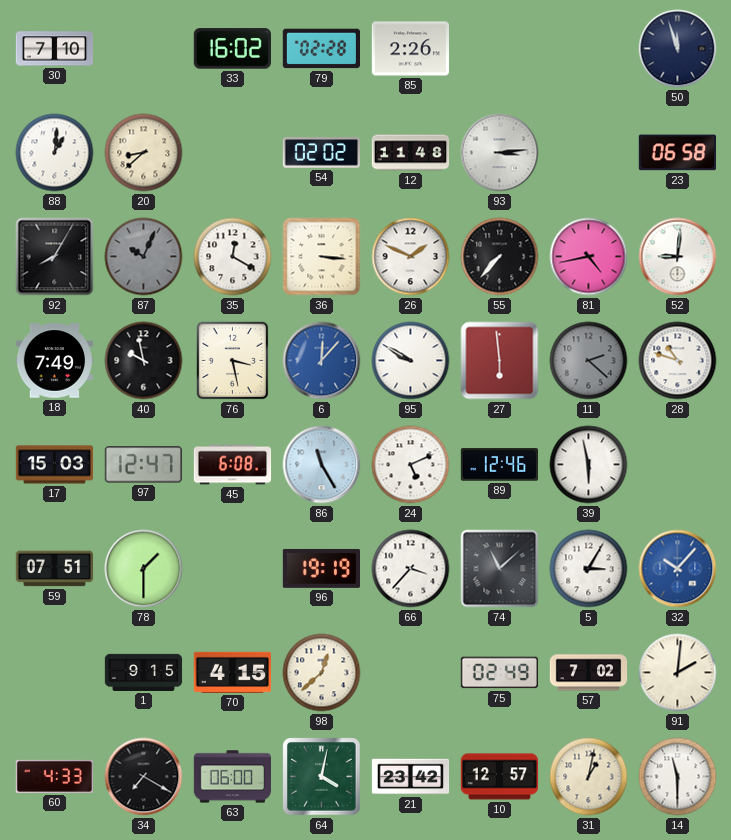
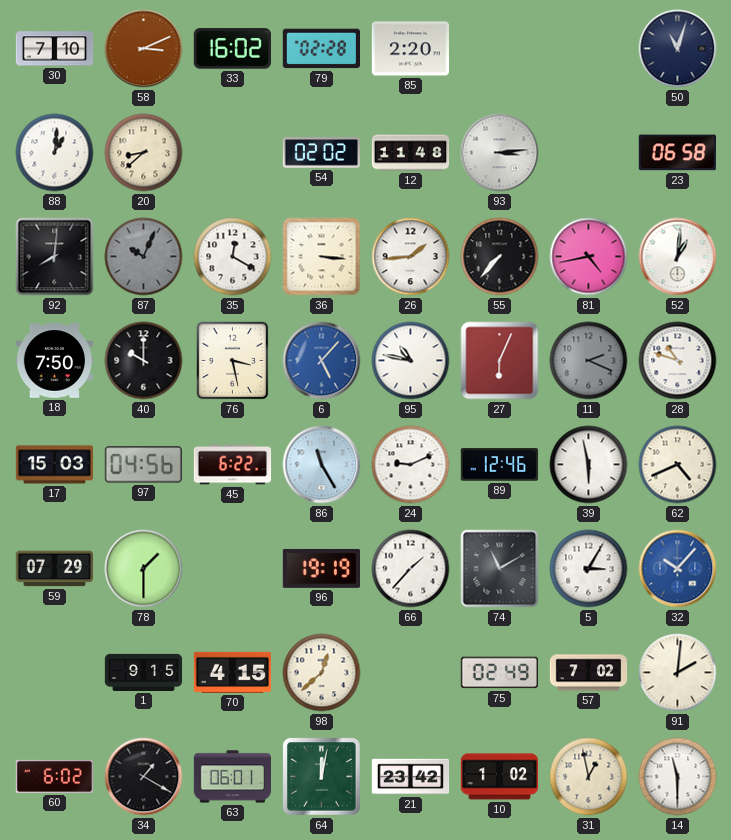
58: none -> 3:11 (144, 49)
85: 2:26 -> 2:20 (410, 49)
50: 11:57 -> 11:03 (678, 49)
92: 8:05 -> 8:01 (55, 257)
26: 1:49 -> 1:44 (411, 257)
52: 9:01 -> 1:01 (678, 257)
18: 7:49 -> 7:50 (55, 361)
40: 9:58 -> 10:00 (144, 361)
6: 12:07 -> 5:07 (322, 361)
95: 9:50 -> 10:47 (411, 361)
27: 5:59 -> 6:04 (500, 361)
11: 2:22 -> 2:19 (589, 361)
97: 12:47 -> 04:56 (143, 465)
45: 6:08 -> 6:22 (233, 465)
24: 5:11 -> 9:11 (411, 465)
62: none -> 4:41 (678, 465)
59: 07:51 -> 07:29 (55, 569)
66: 3:37 -> 1:37 (411, 569)
74: 11:08 -> 11:10 (500, 569)
60: 4:33 -> 6:02 (54, 776)
34: 7:20 -> 1:20 (144, 777)
63: 06:00 -> 06:01 (232, 777)
64: 4:02 -> 12:02 (322, 777)
10: 12:57 -> 1:02 (500, 777)
31: 1:02 -> 12:58 (589, 777)
